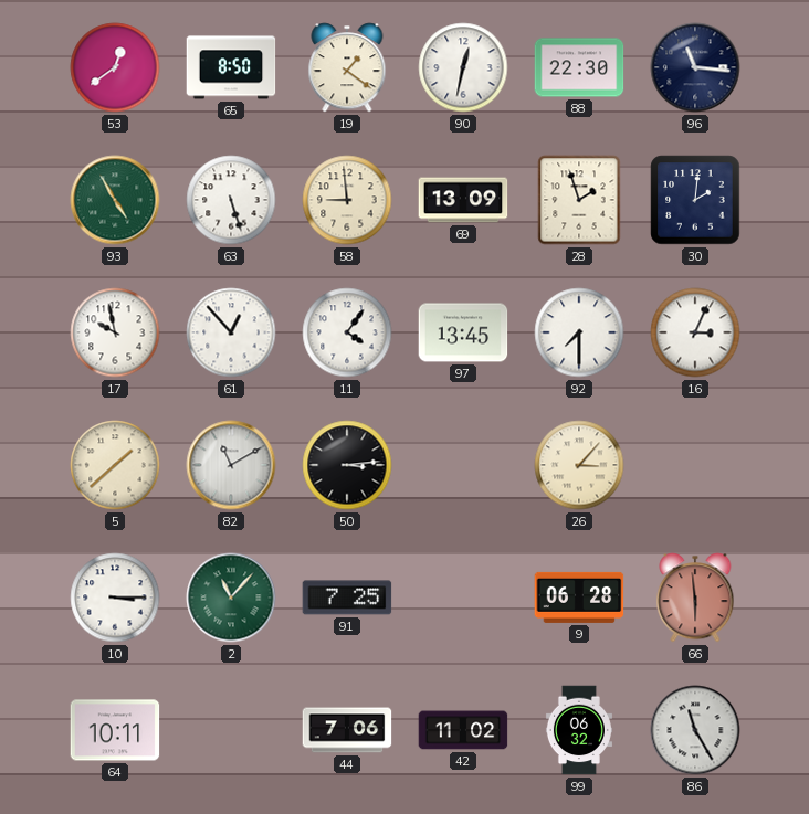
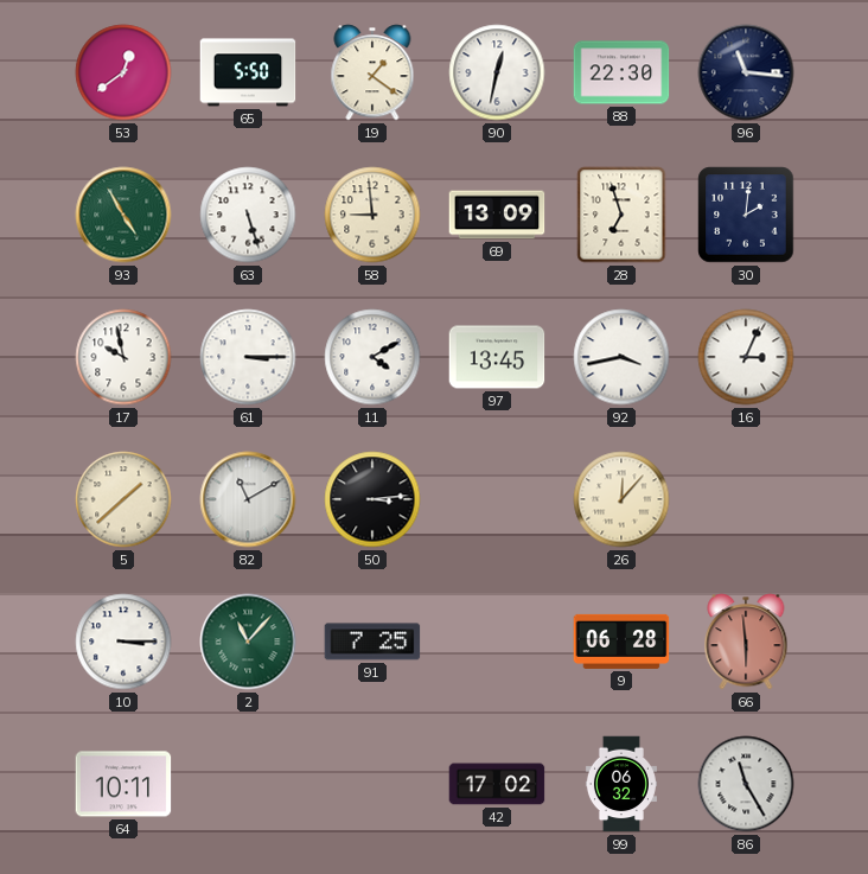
65: 8:50 -> 5:50 (248, 72)
28: 1:57 -> 6:57 (621, 215)
61: 12:53 -> 3:15 (248, 357)
11: 4:06 -> 4:10 (372, 357)
92: 7:30 -> 3:43 (621, 357)
26: 3:07 -> 12:07 (621, 499)
44: 7:06 -> none (347, 730)
42: 11:02 -> 17:02 (497, 784)
